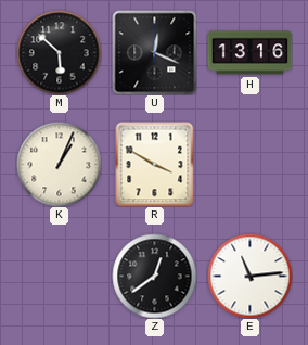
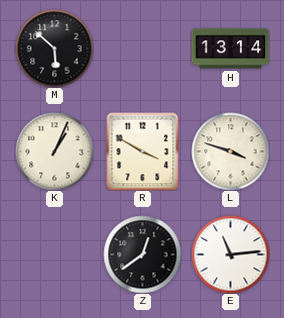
U: 12:19 -> none (154, 52)
H: 13:16 -> 13:14 (230, 49)
L: none -> 3:48 (230, 151)
